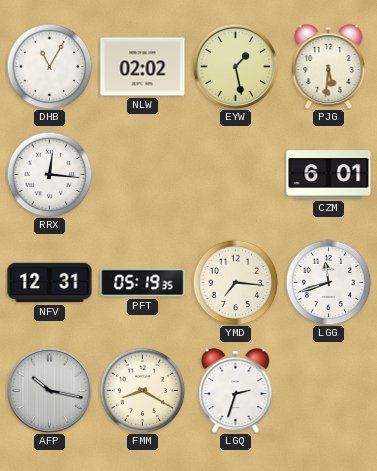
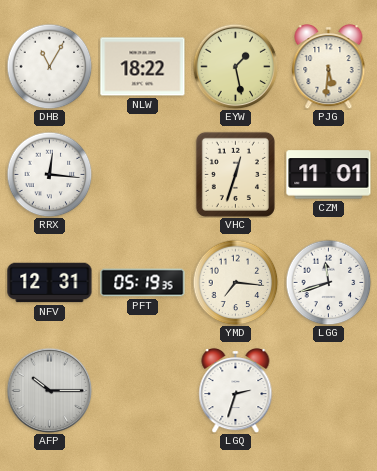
NLW: 02:02 -> 18:22 (143, 67)
VHC: none -> 12:33 (235, 174)
CZM: 6:01 -> 11:01 (329, 175)
AFP: 10:17 -> 10:15 (49, 390)
FMM: 8:20 -> none (142, 390)
